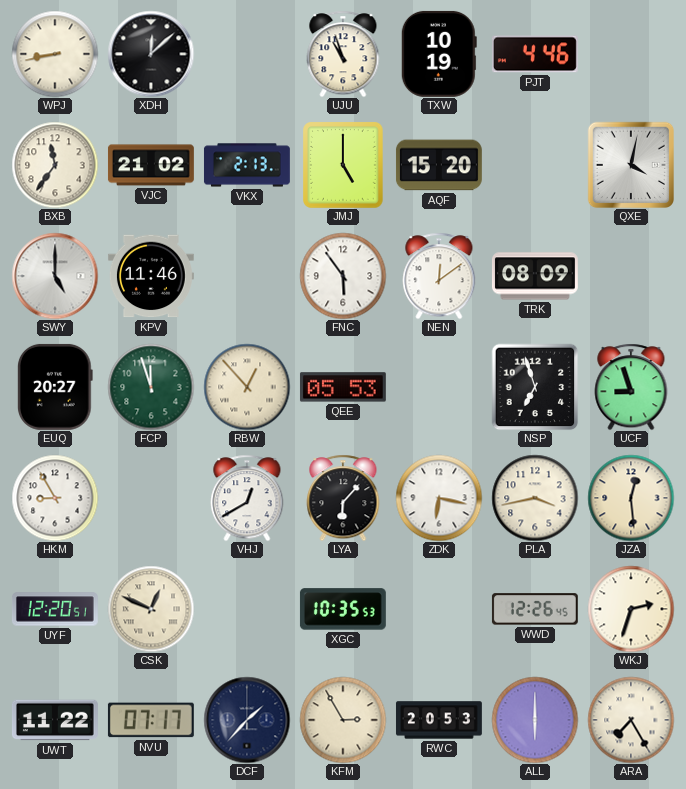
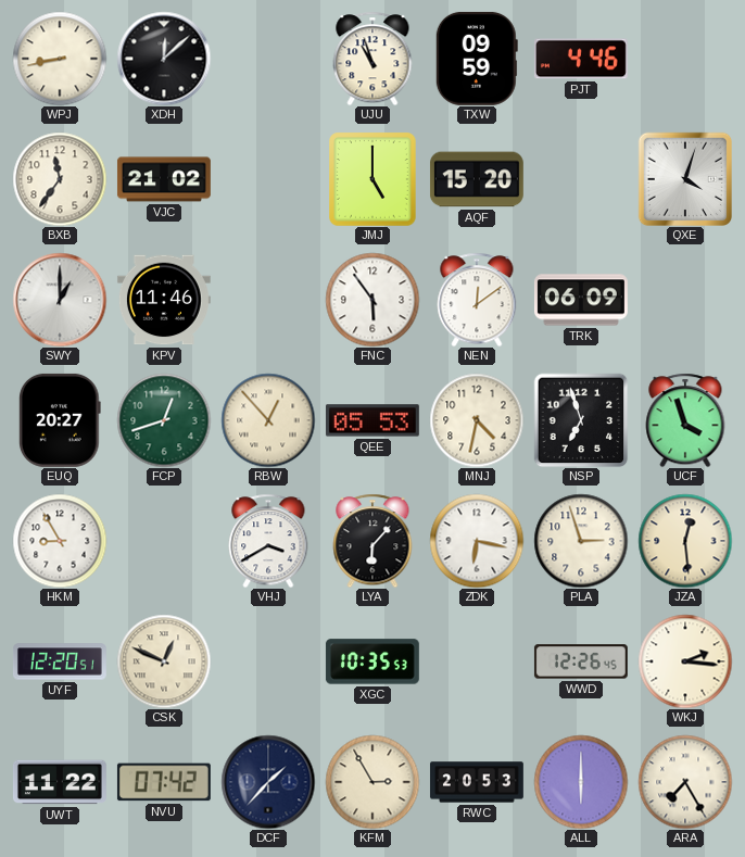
TXW: 10:19 -> 09:59 (477, 59)
VKX: 2:13 -> none (247, 165)
QXE: 4:02 -> 4:03 (684, 178)
SWY: 5:00 -> 1:00 (60, 300)
TRK: 08:09 -> 06:09 (581, 300)
FCP: 11:57 -> 12:42 (164, 420)
MNJ: none -> 4:32 (477, 420)
UCF: 8:57 -> 3:57 (685, 420)
VHJ: 12:40 -> 3:40 (268, 541)
PLA: 3:43 -> 2:57 (581, 541)
WKJ: 2:33 -> 2:16 (685, 661)
NVU: 07:17 -> 07:42 (164, 782)
